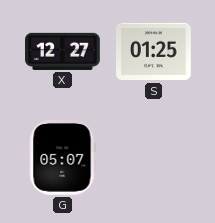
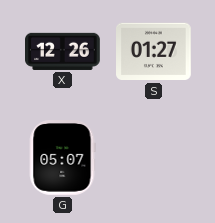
X: 12:27 -> 12:26 (63, 51)
S: 01:25 -> 01:27 (154, 52)
